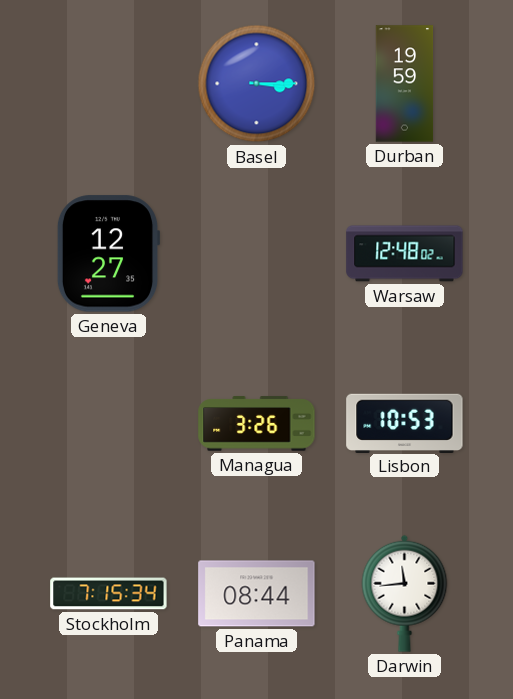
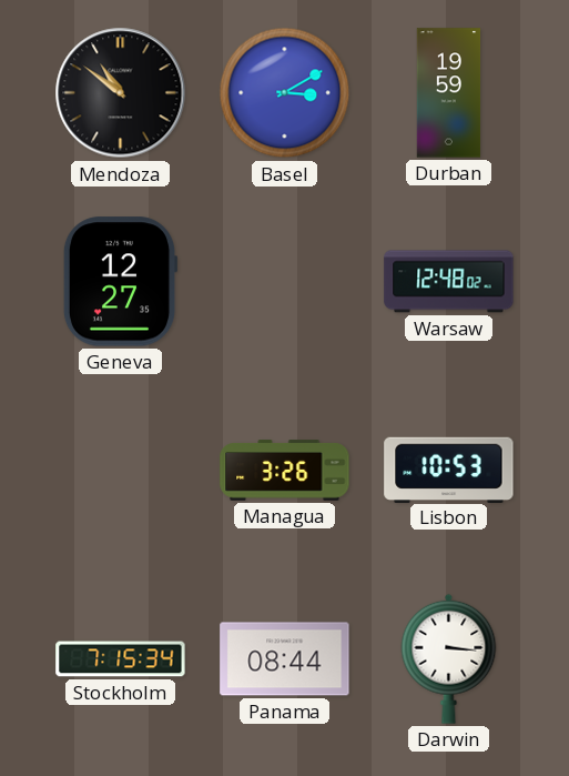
Mendoza: none -> 10:51 (121, 93)
Basel: 3:15 -> 3:10 (285, 93)
Darwin: 11:44 -> 3:16 (449, 658)
